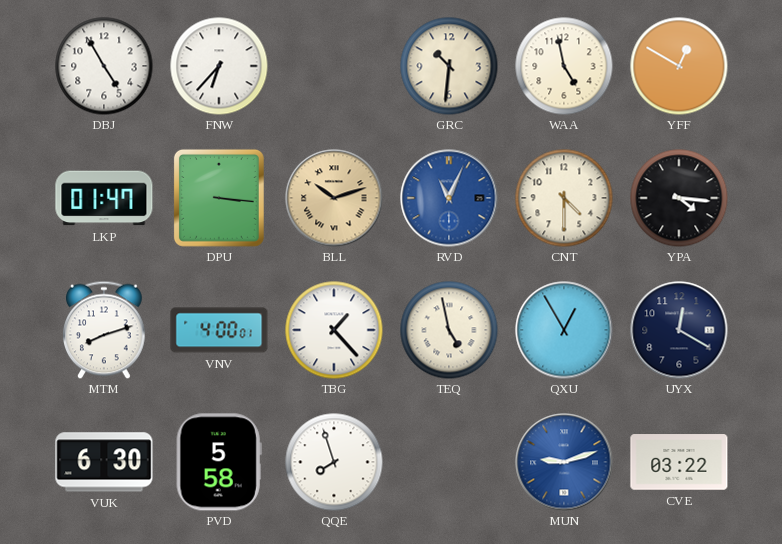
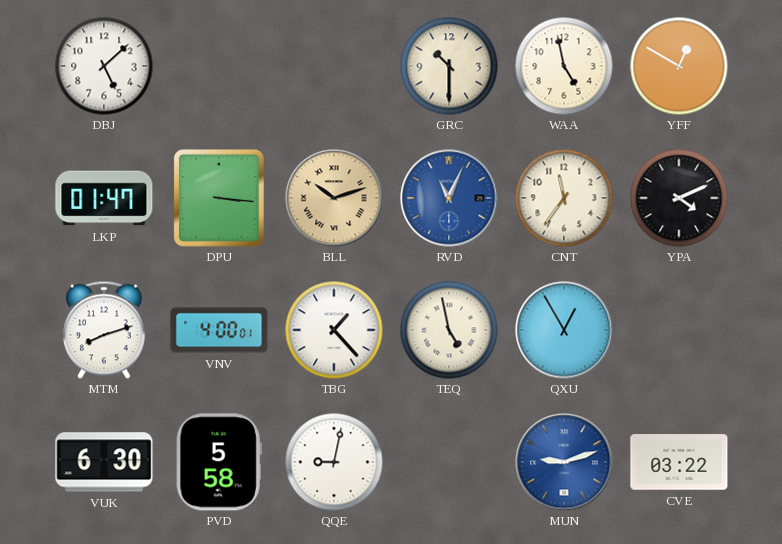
DBJ: 4:55 -> 5:08 (104, 66)
FNW: 6:37 -> none (219, 66)
GRC: 10:31 -> 10:30 (449, 66)
CNT: 4:30 -> 11:36 (564, 198)
YPA: 4:16 -> 4:11 (679, 198)
UYX: 12:20 -> none (679, 330)
QQE: 7:57 -> 9:02 (334, 462)
